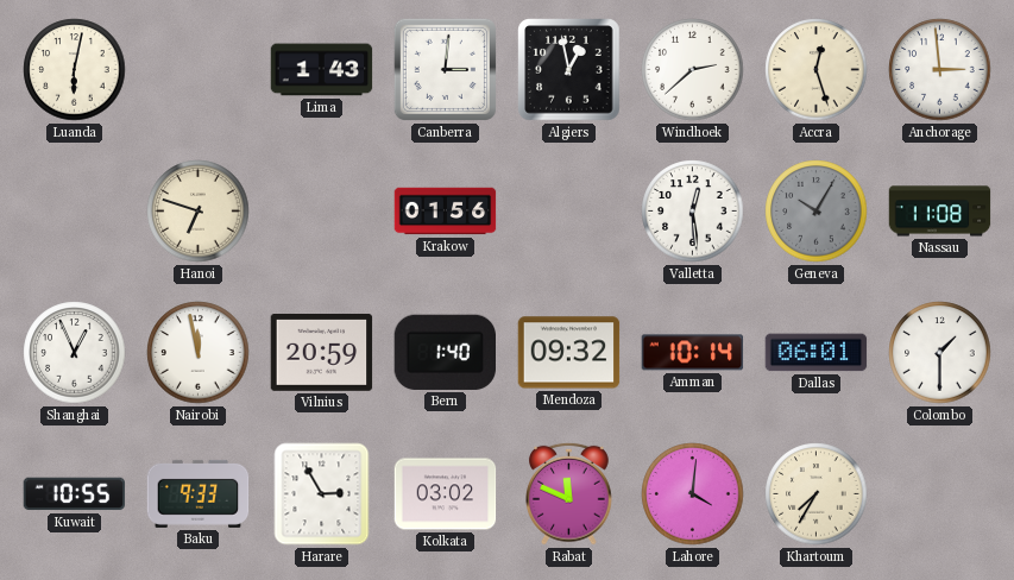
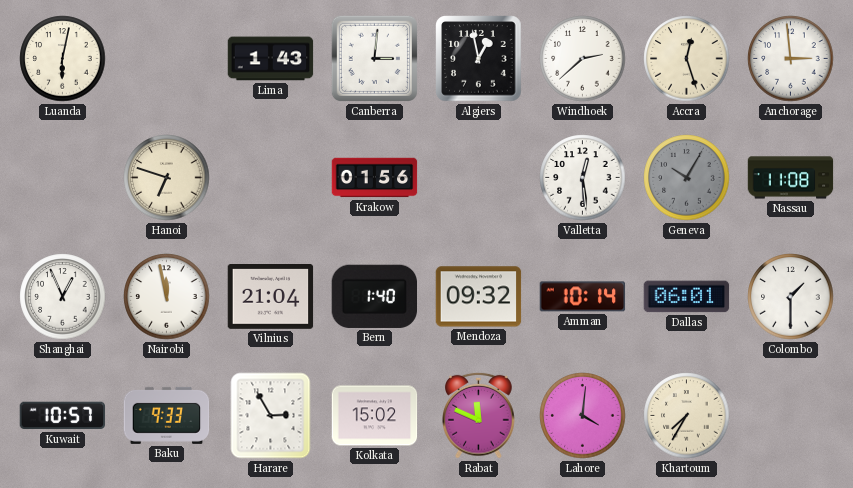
Vilnius: 20:59 -> 21:04 (271, 297)
Kuwait: 10:55 -> 10:57 (63, 416)
Kolkata: 03:02 -> 15:02 (375, 416)
